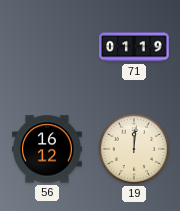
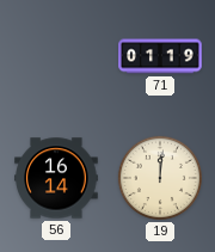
56: 16:12 -> 16:14 (56, 178)
